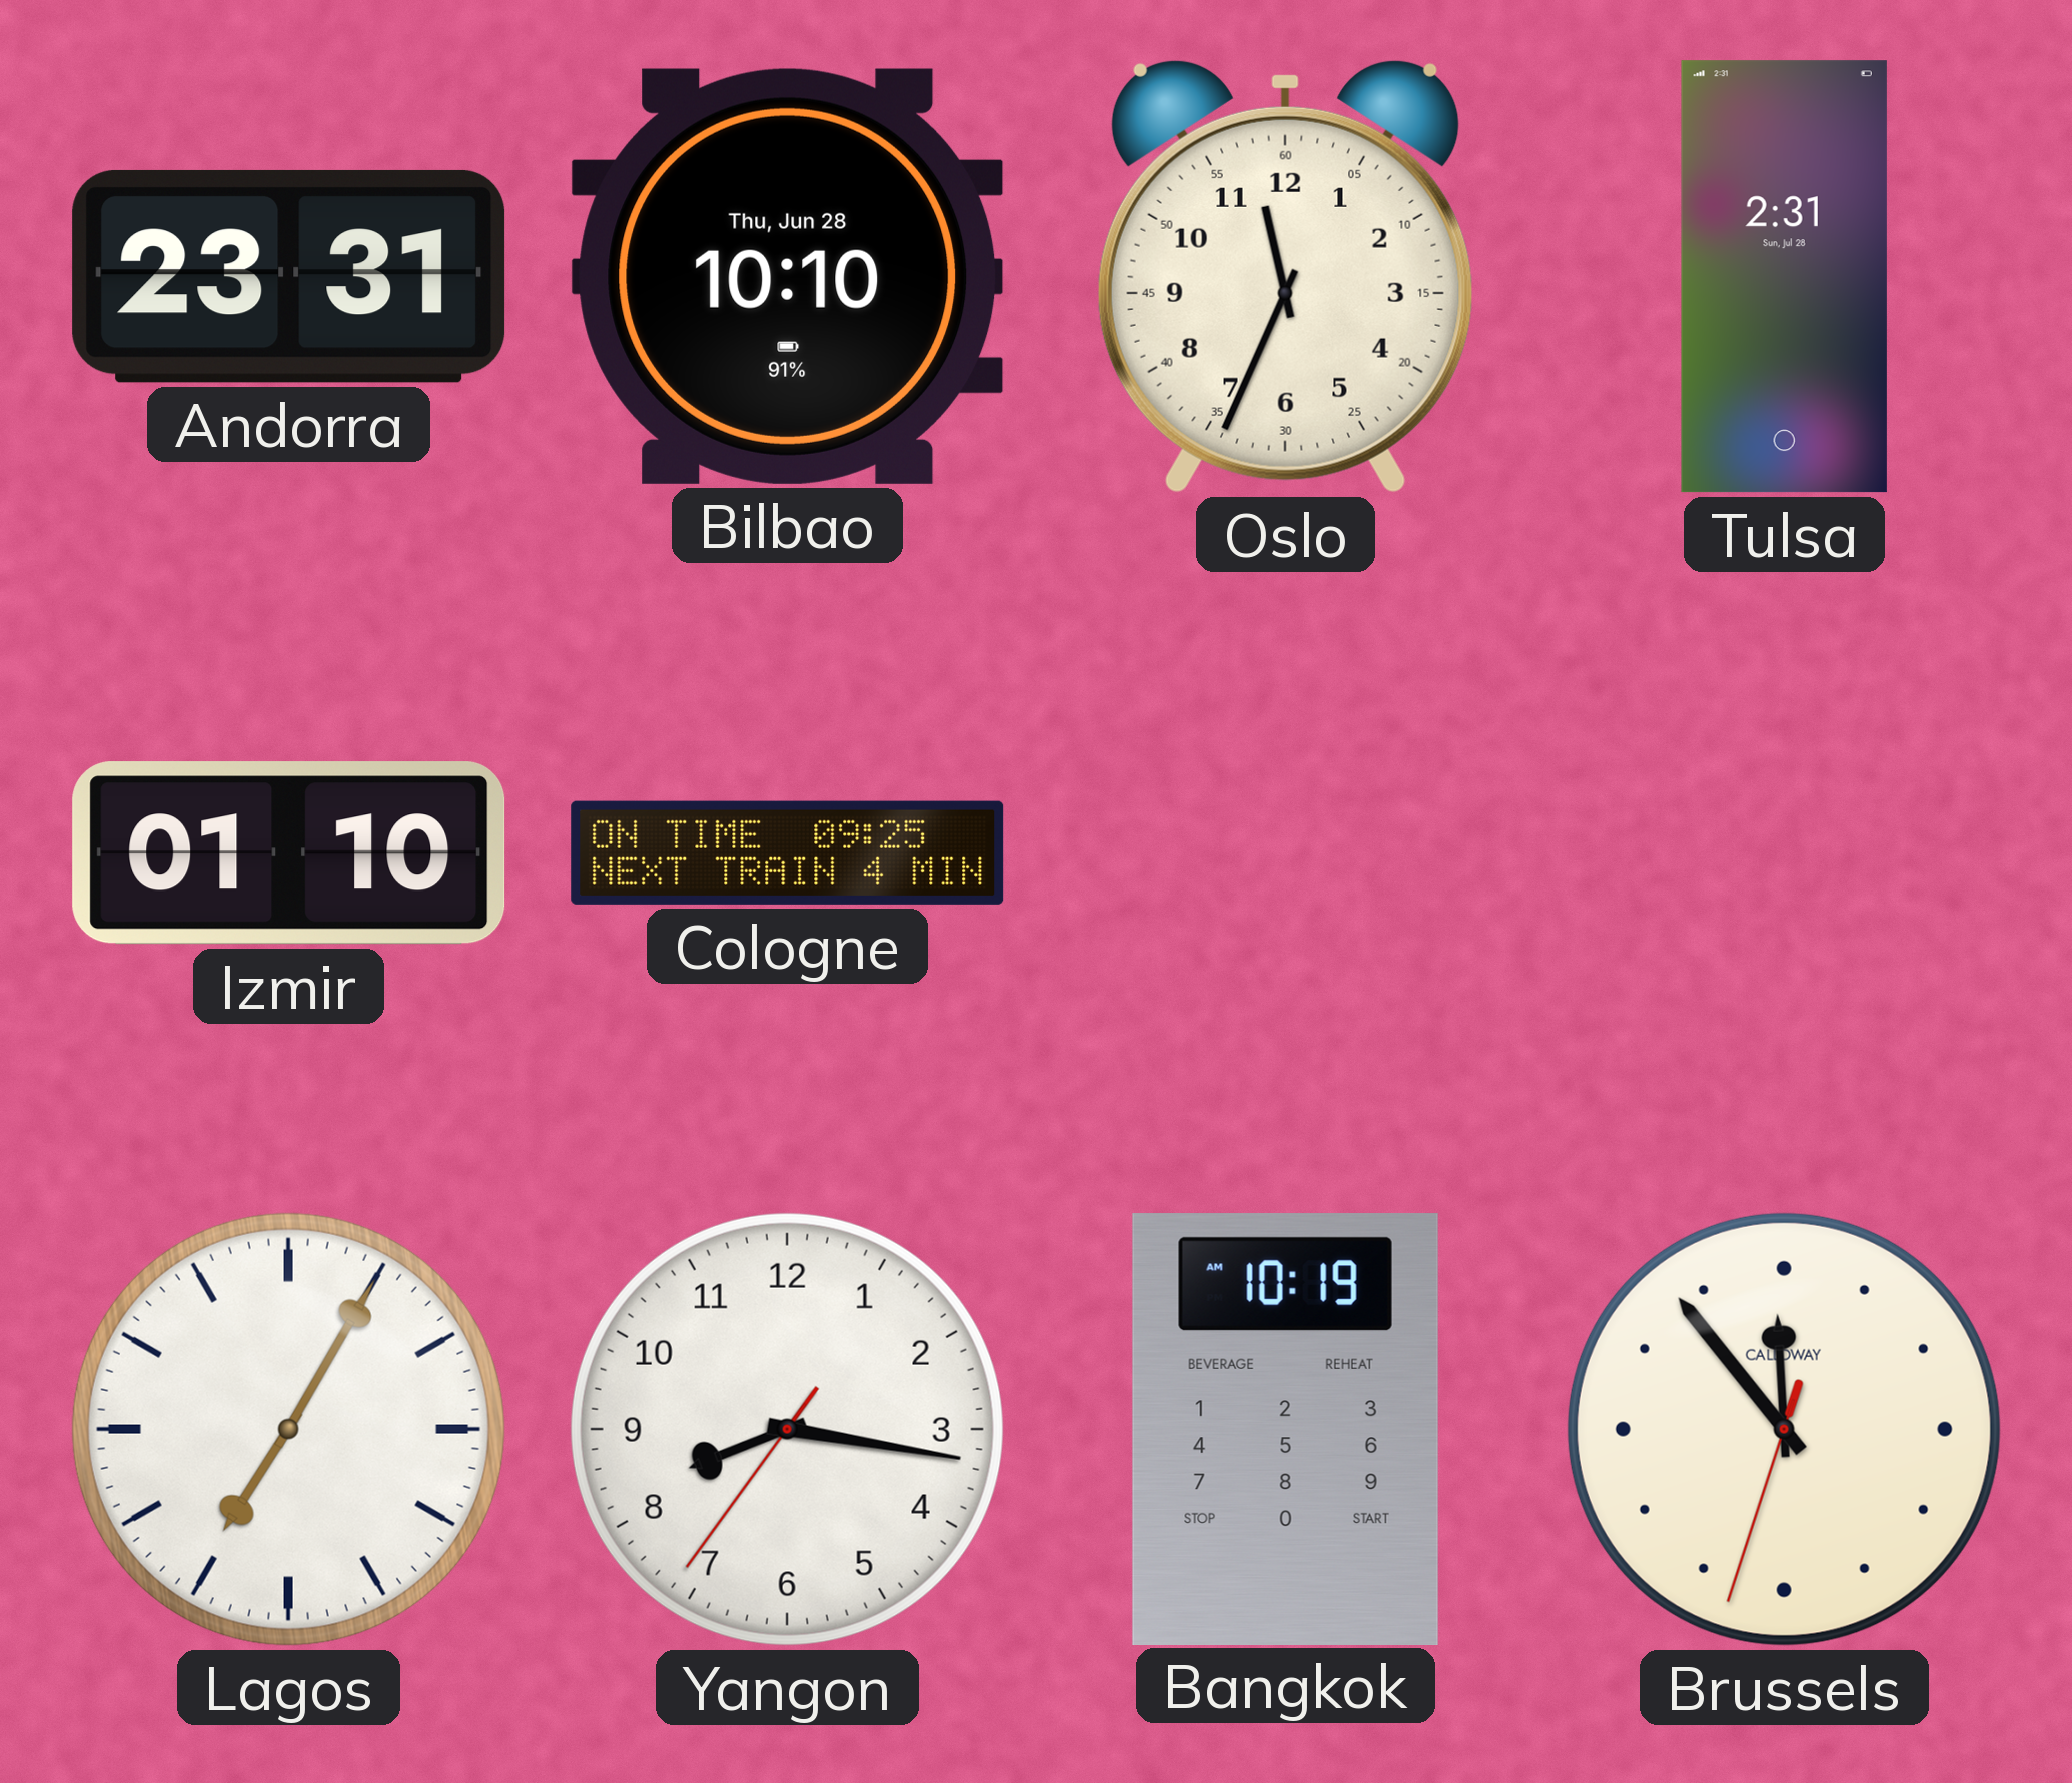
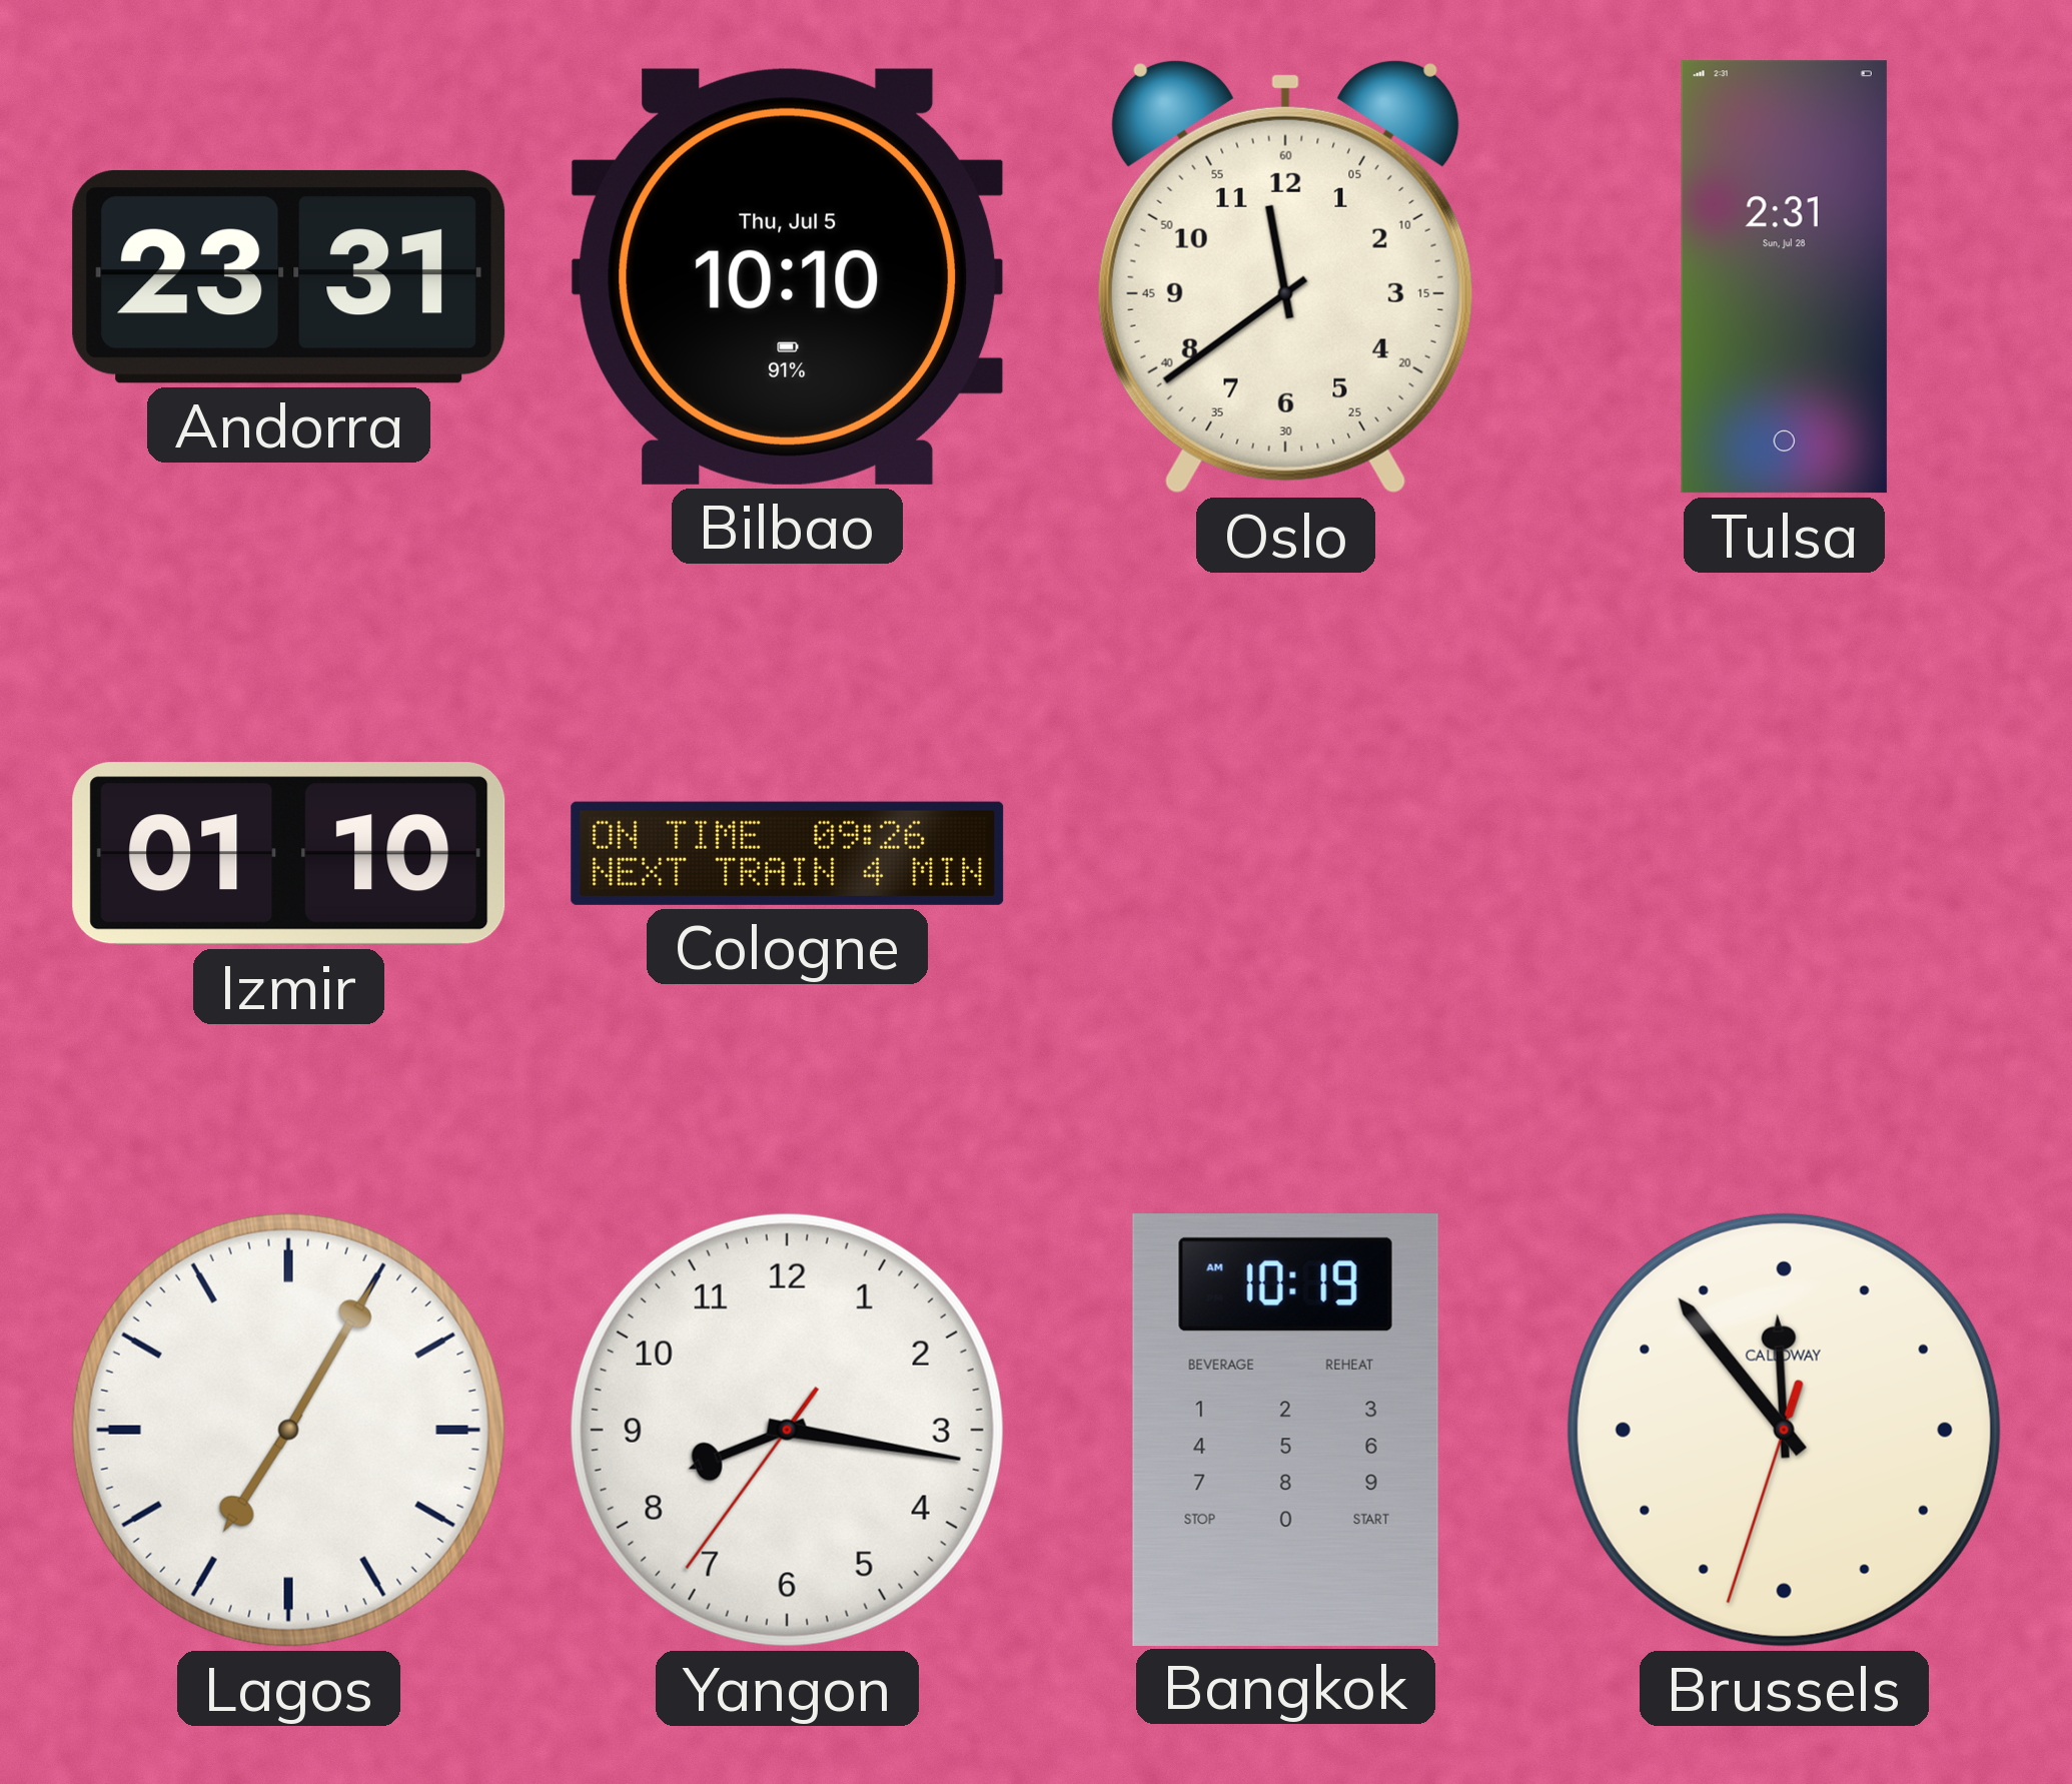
Bilbao date: Thu, Jun 28 -> Thu, Jul 5 (788, 276)
Oslo: 11:34 -> 11:39 (1285, 276)
Cologne: 09:25 -> 09:26 (788, 853)
